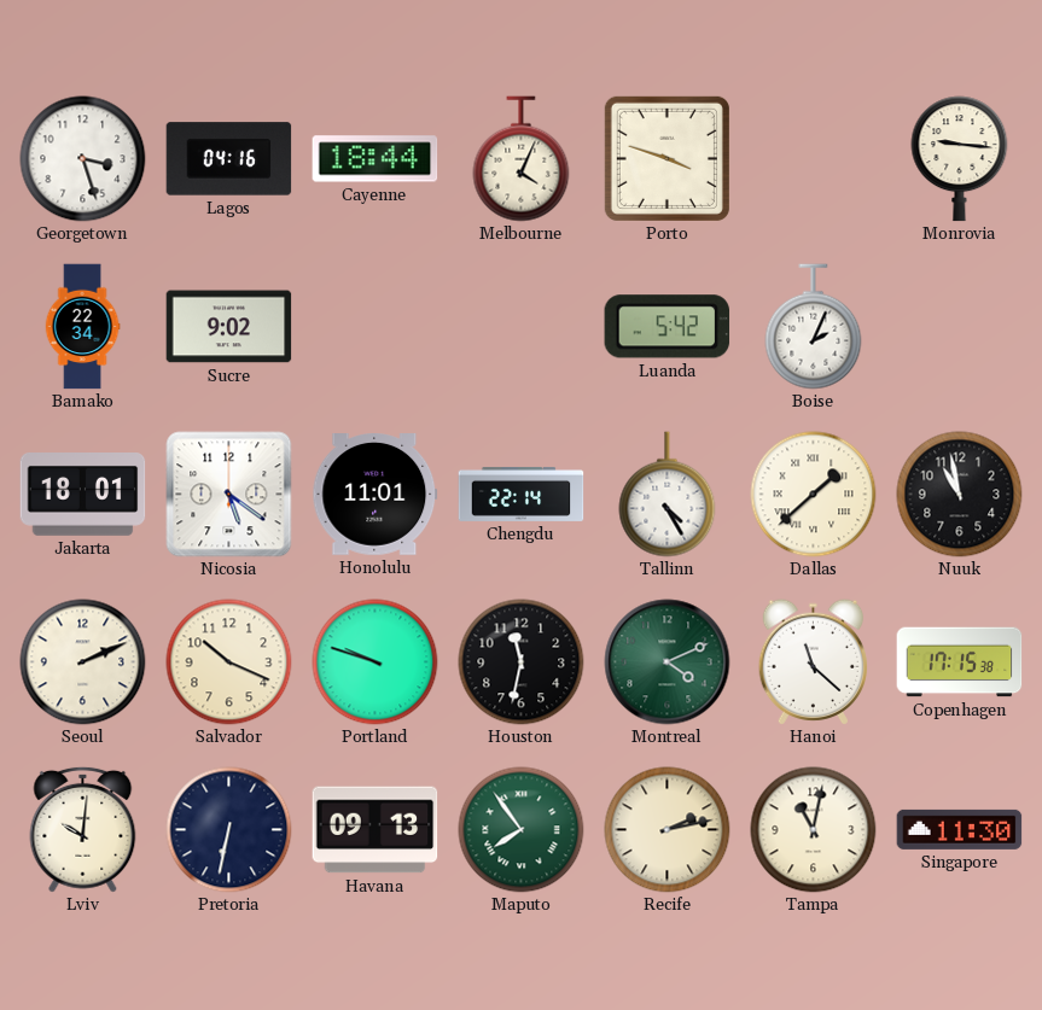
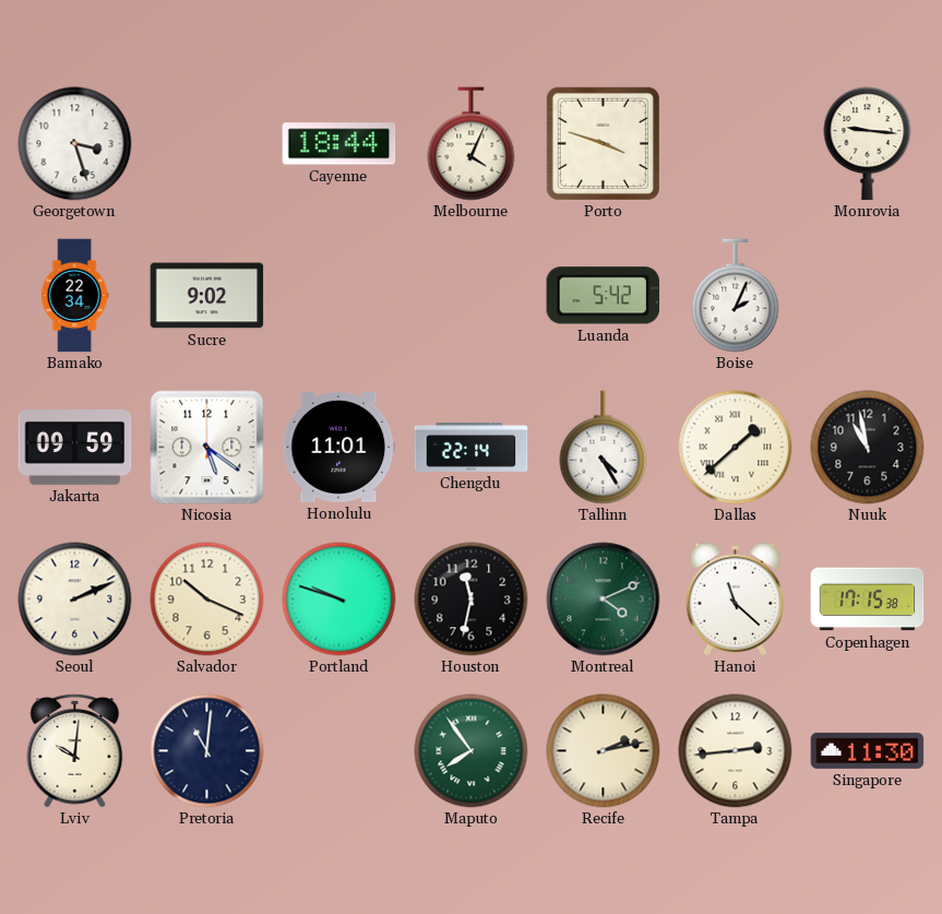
Lagos: 04:16 -> none (229, 159)
Jakarta: 18:01 -> 09:59 (75, 448)
Pretoria: 6:32 -> 11:01 (207, 751)
Havana: 09:13 -> none (376, 830)
Tampa: 11:02 -> 2:44 (736, 751)
